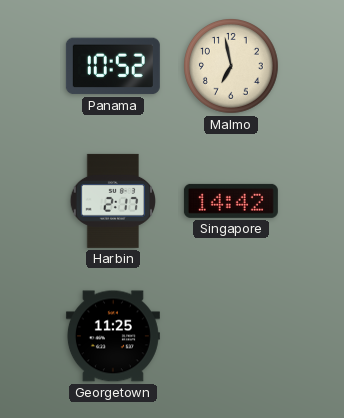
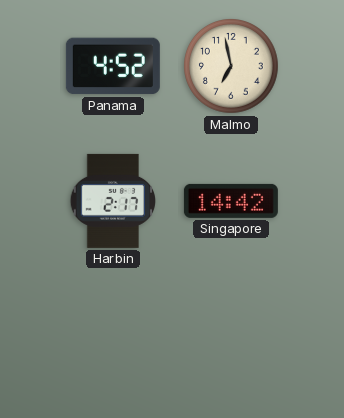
Panama: 10:52 -> 4:52 (113, 66)
Georgetown: 11:25 -> none (113, 336)
